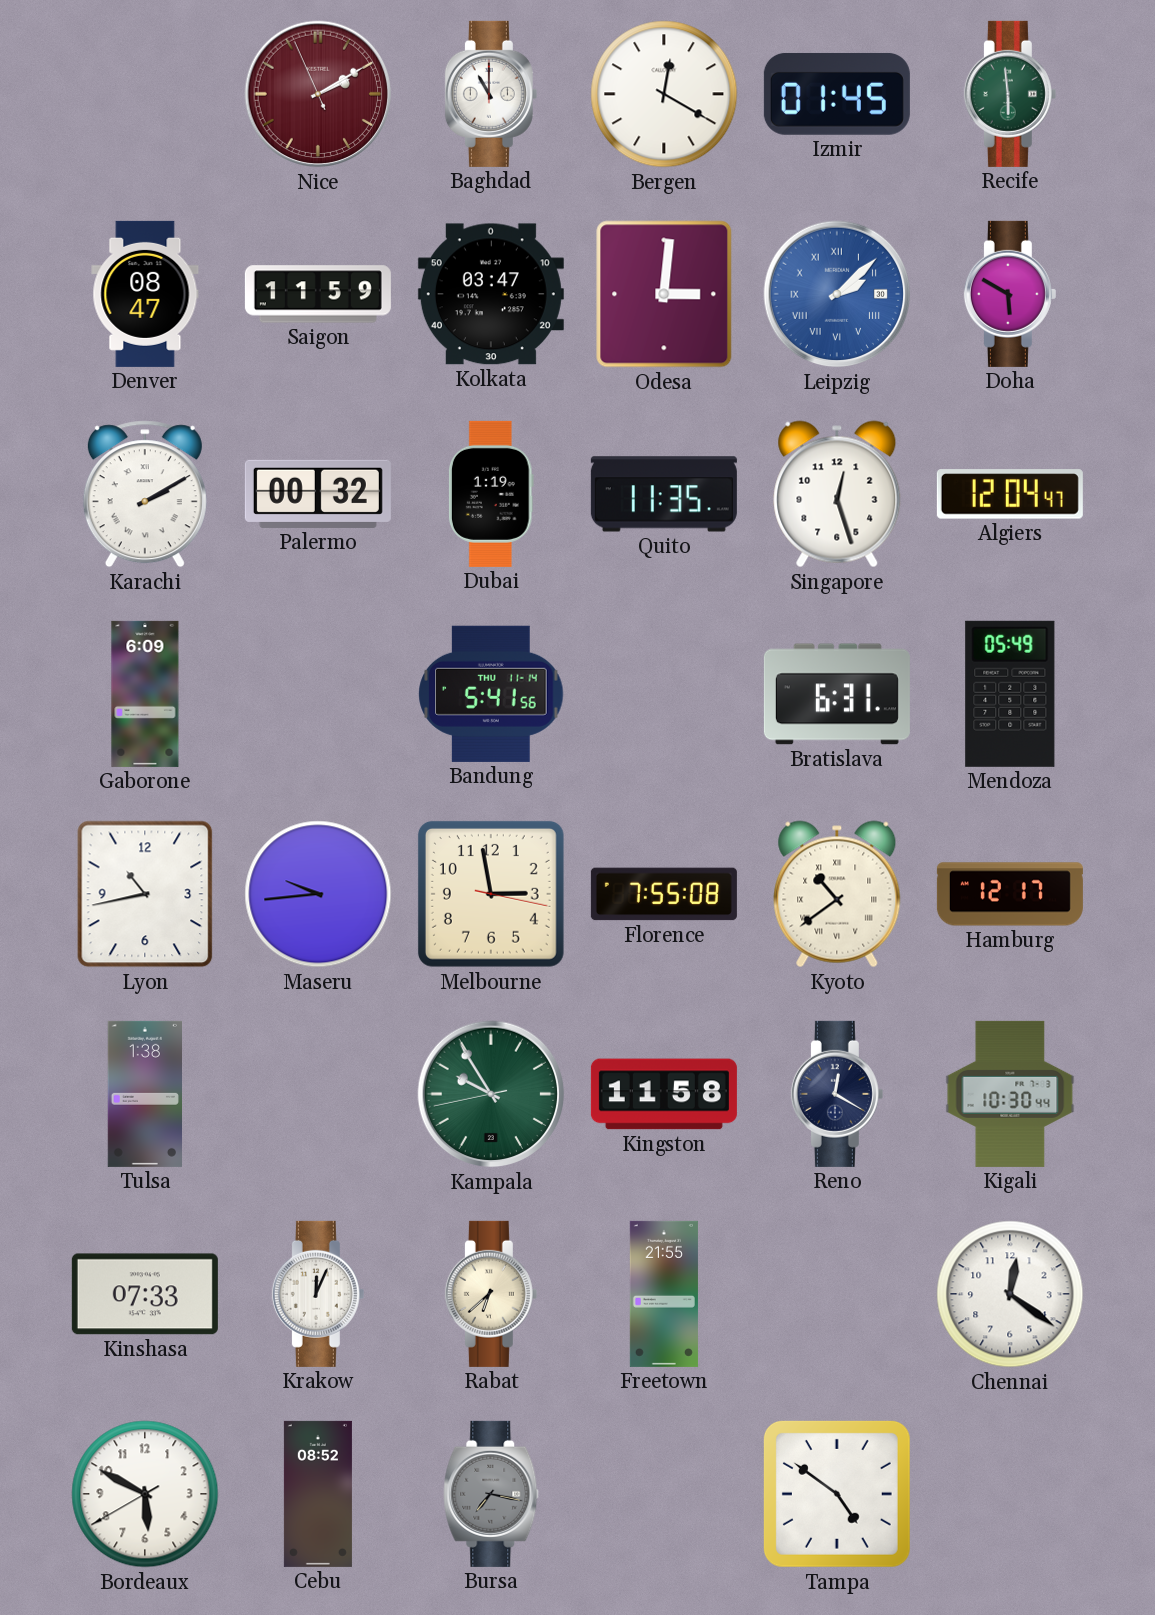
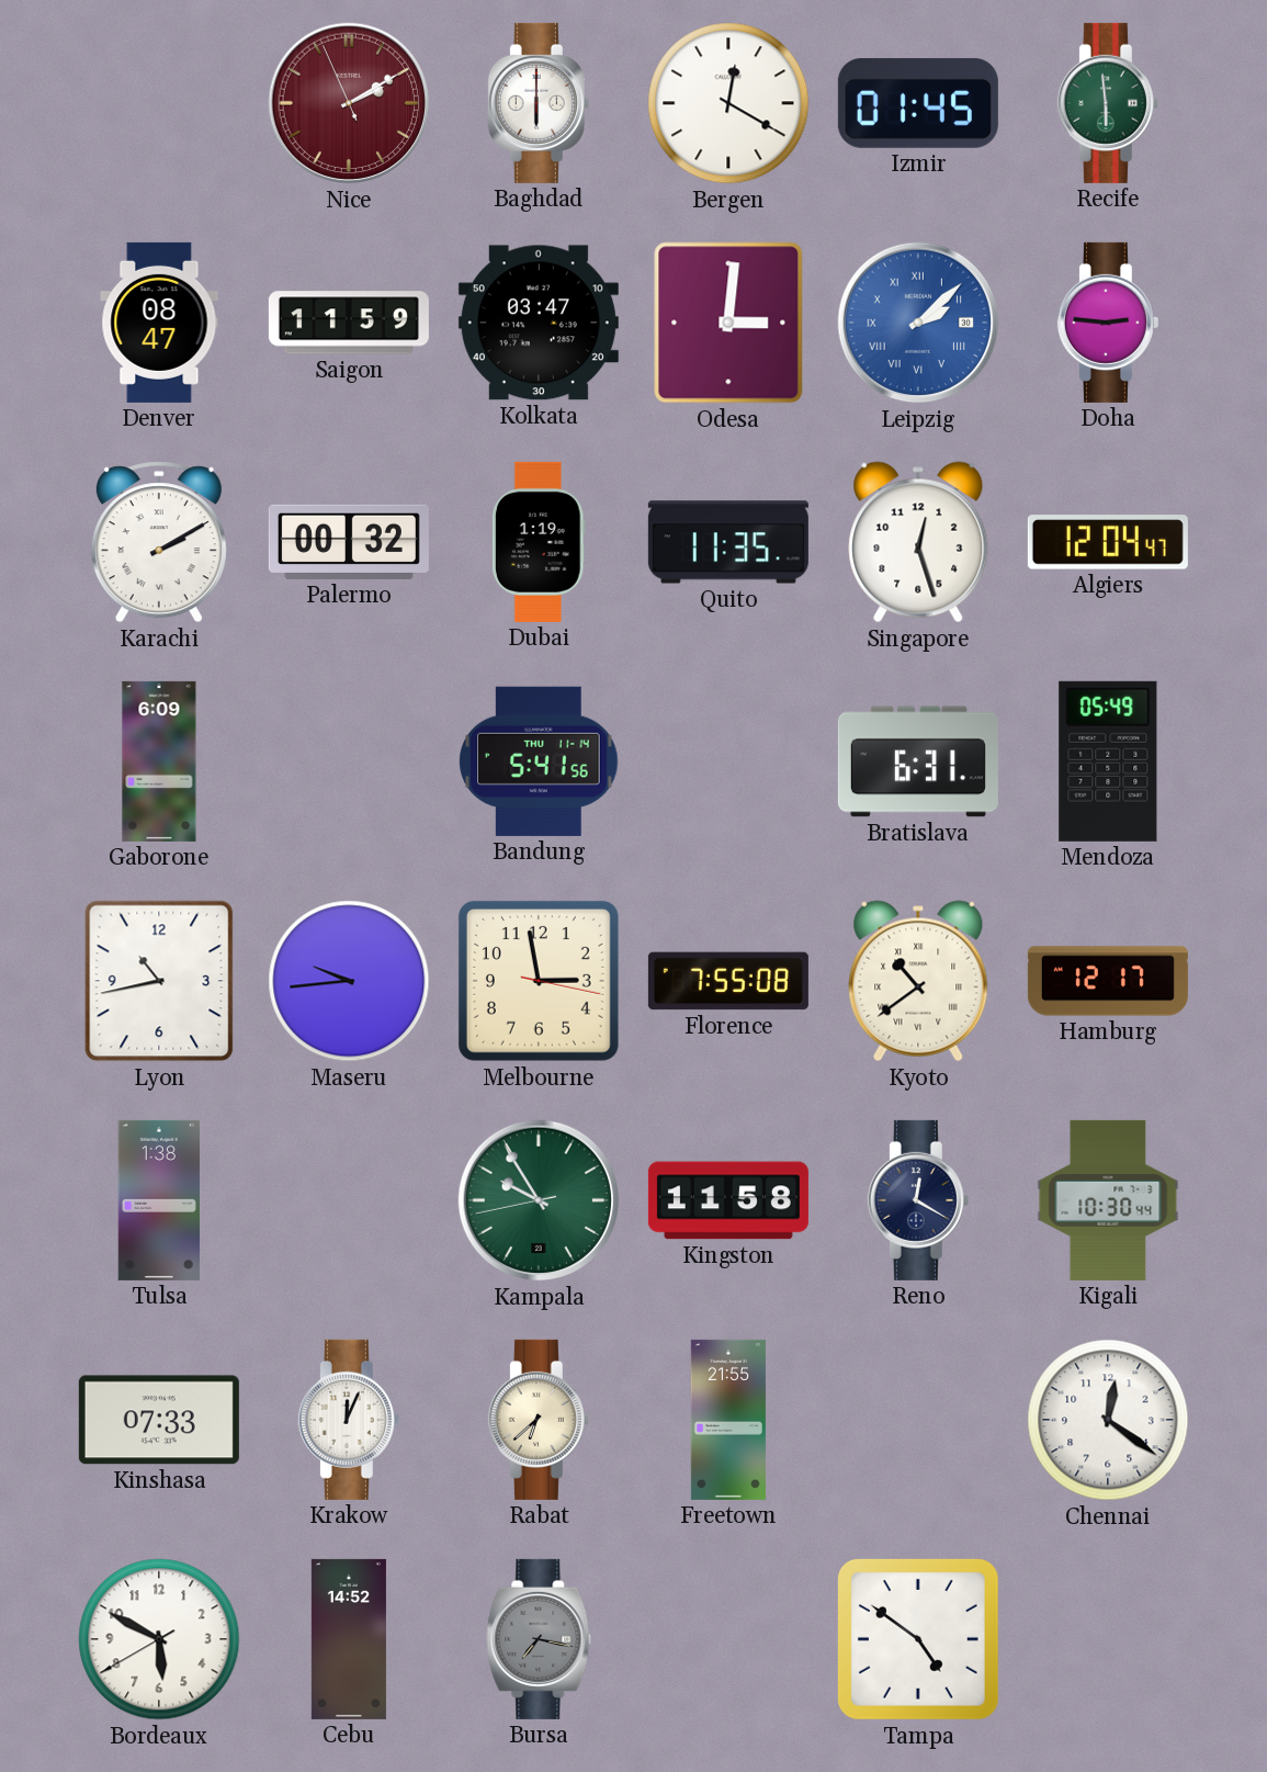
Baghdad: 11:00 -> 6:00 (539, 103)
Doha: 5:50 -> 2:46 (1108, 323)
Cebu: 08:52 -> 14:52 (349, 1639)
